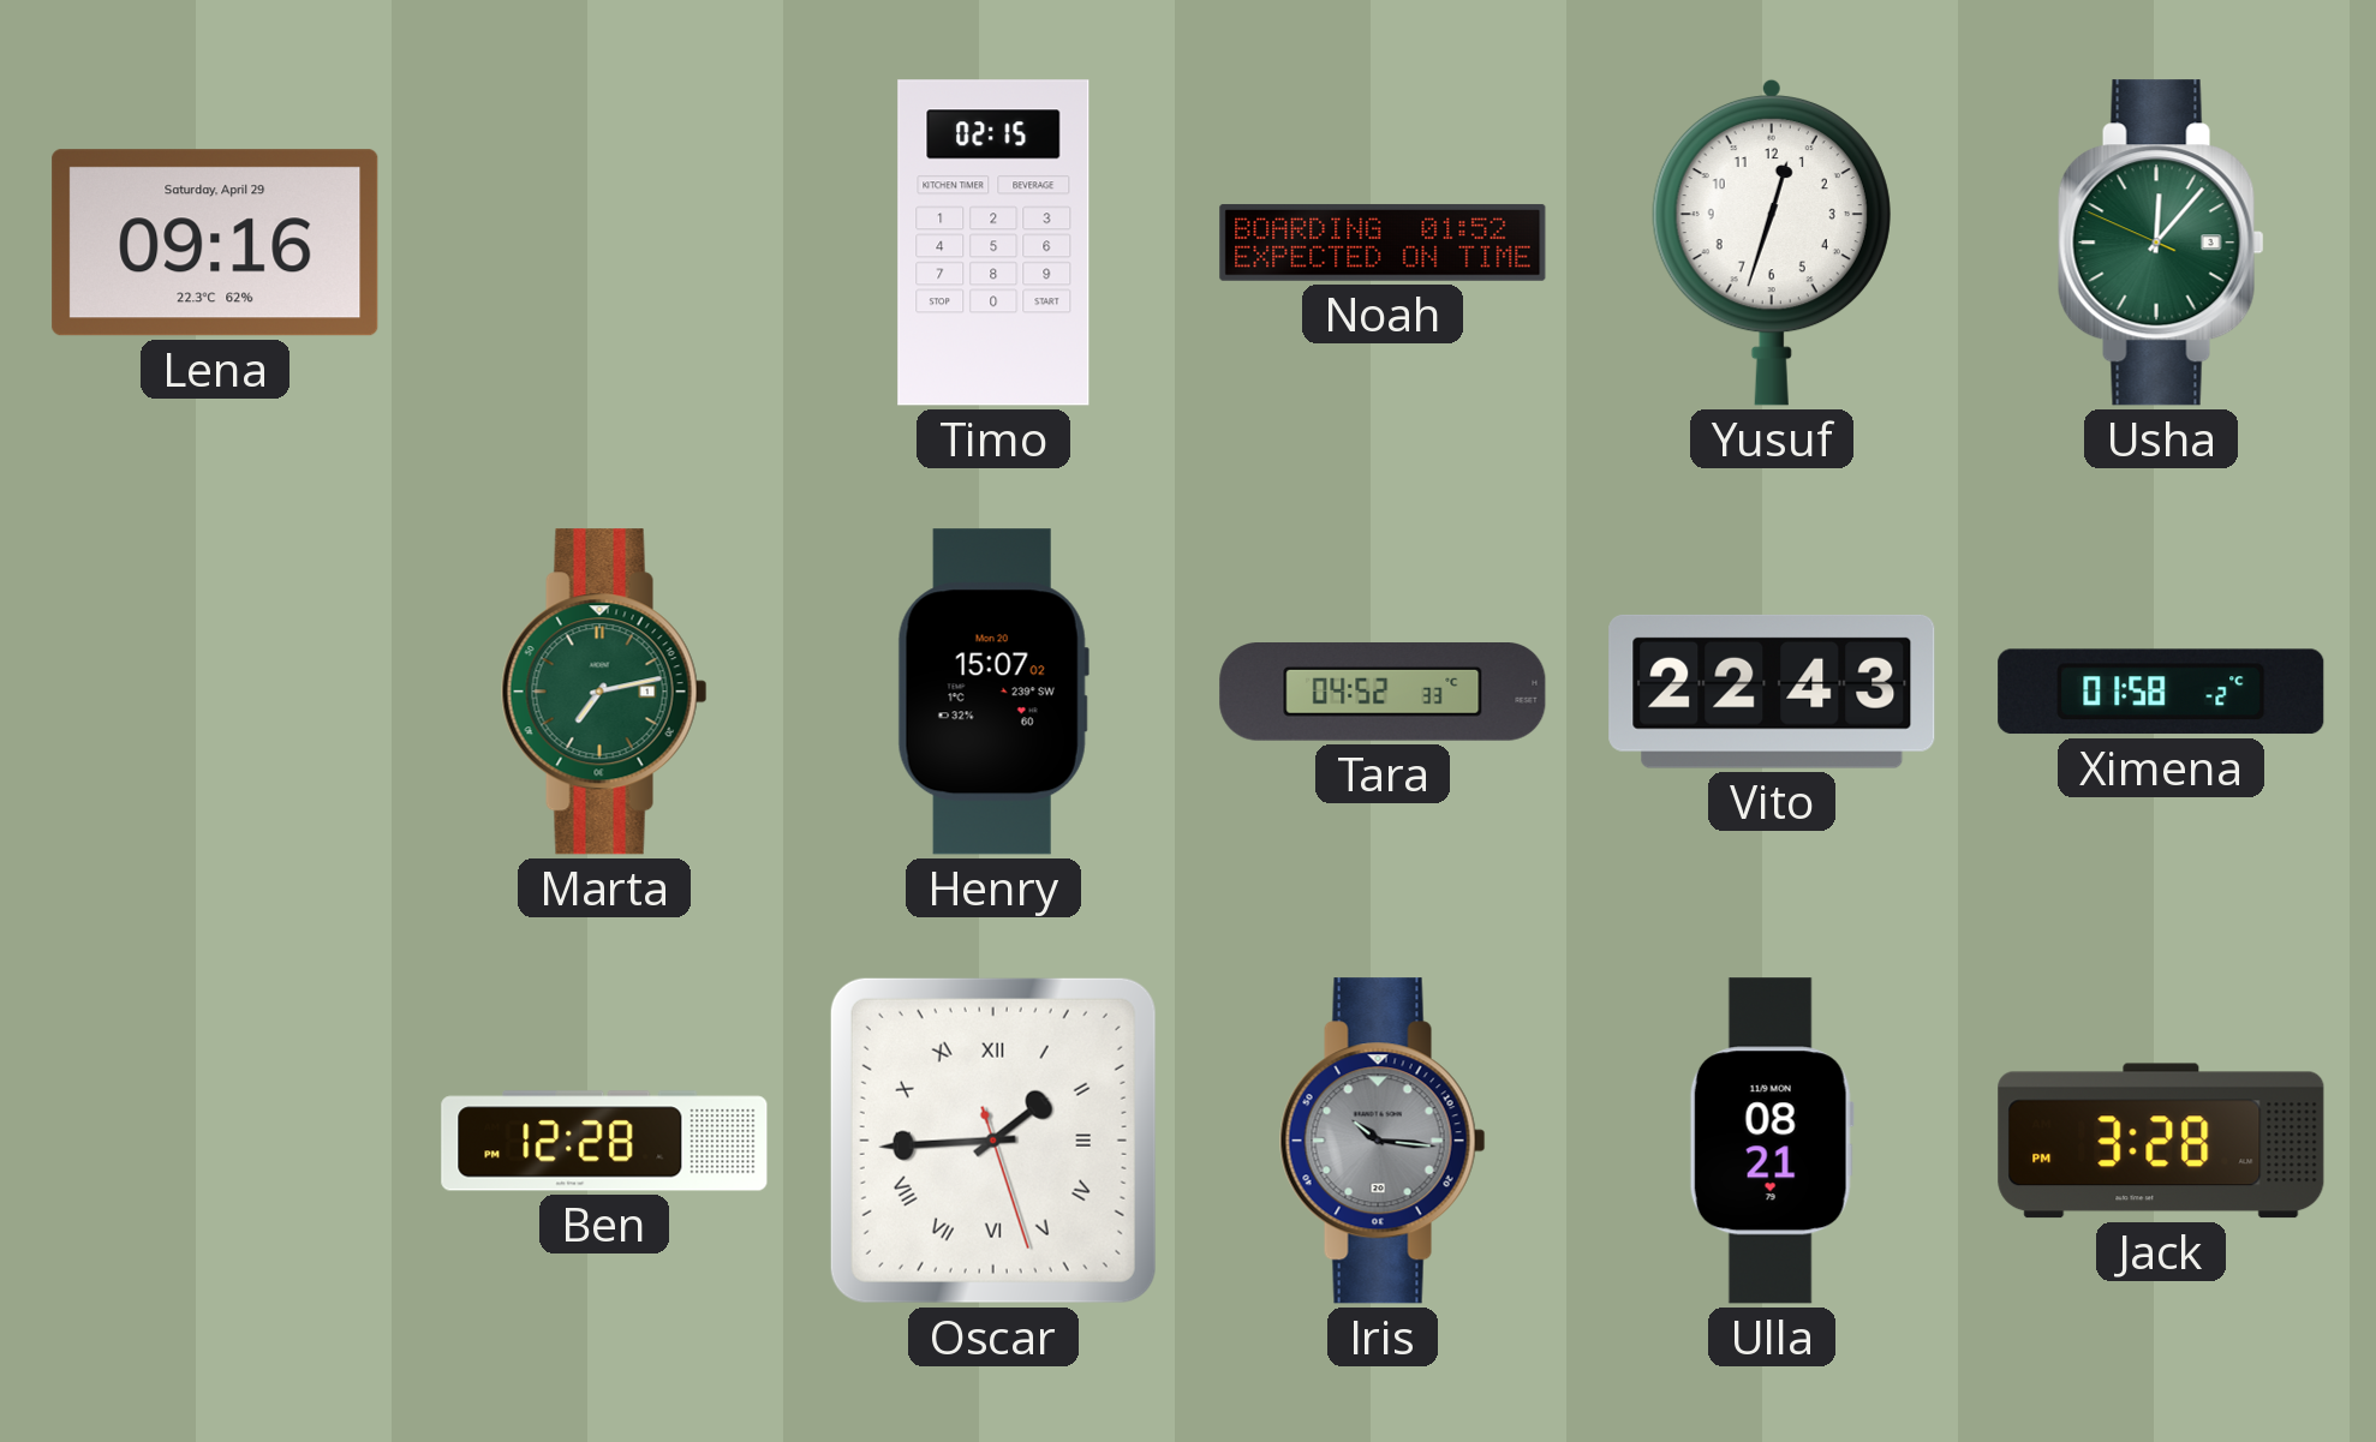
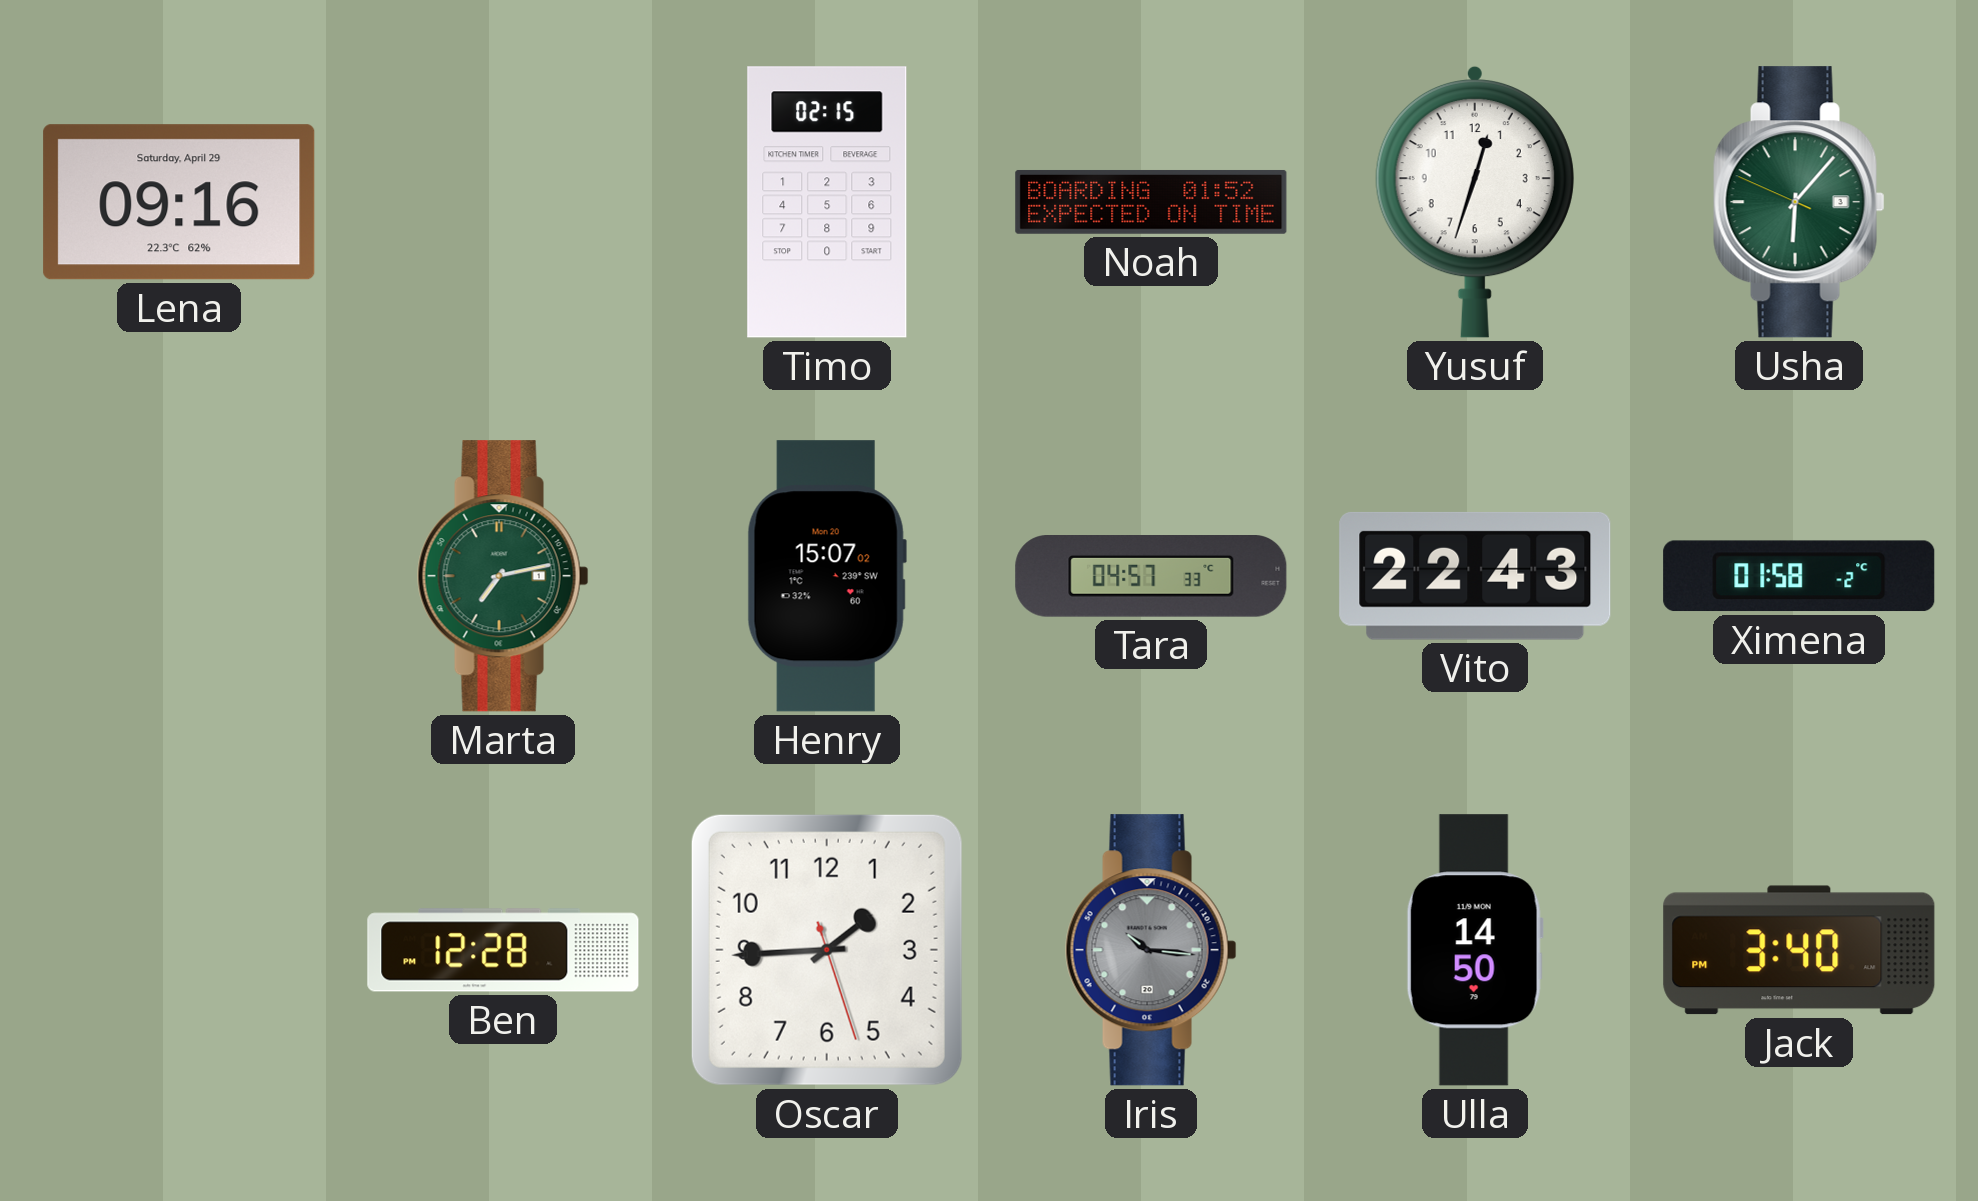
Usha: 12:06 -> 6:06 (1799, 202)
Tara: 04:52 -> 04:57 (1151, 577)
Oscar numerals: Roman -> Arabic (827, 950)
Ulla: 08:21 -> 14:50 (1475, 950)
Jack: 3:28 -> 3:40 (1799, 950)
